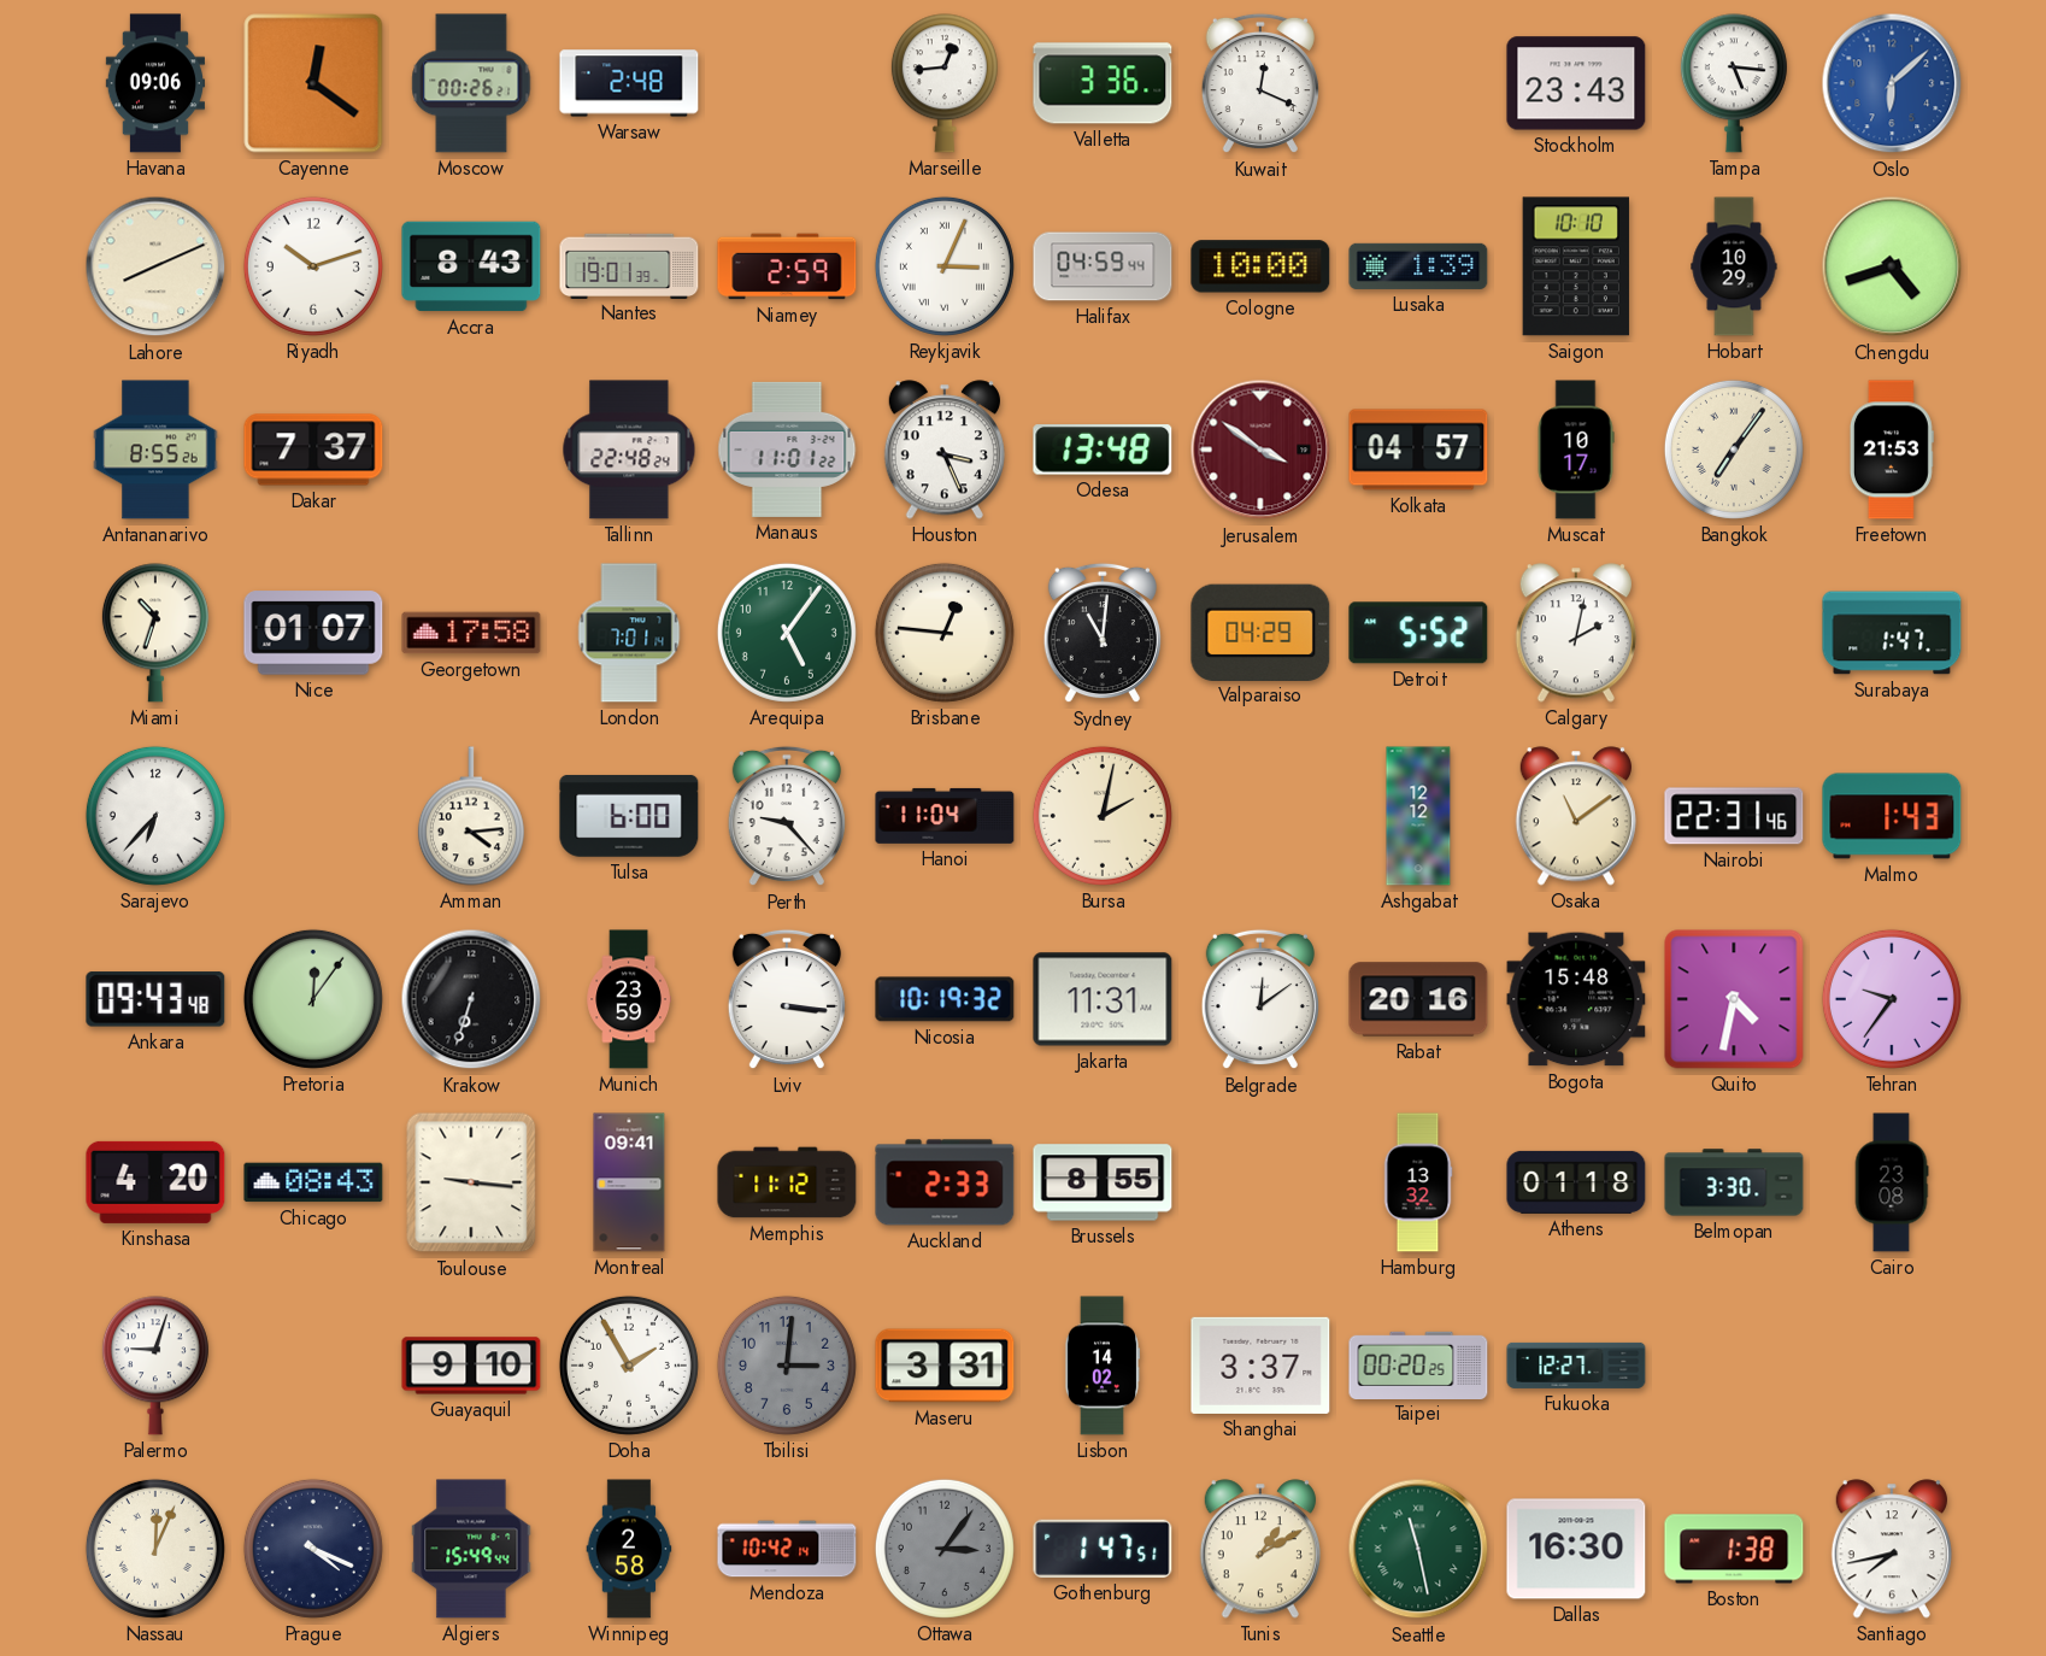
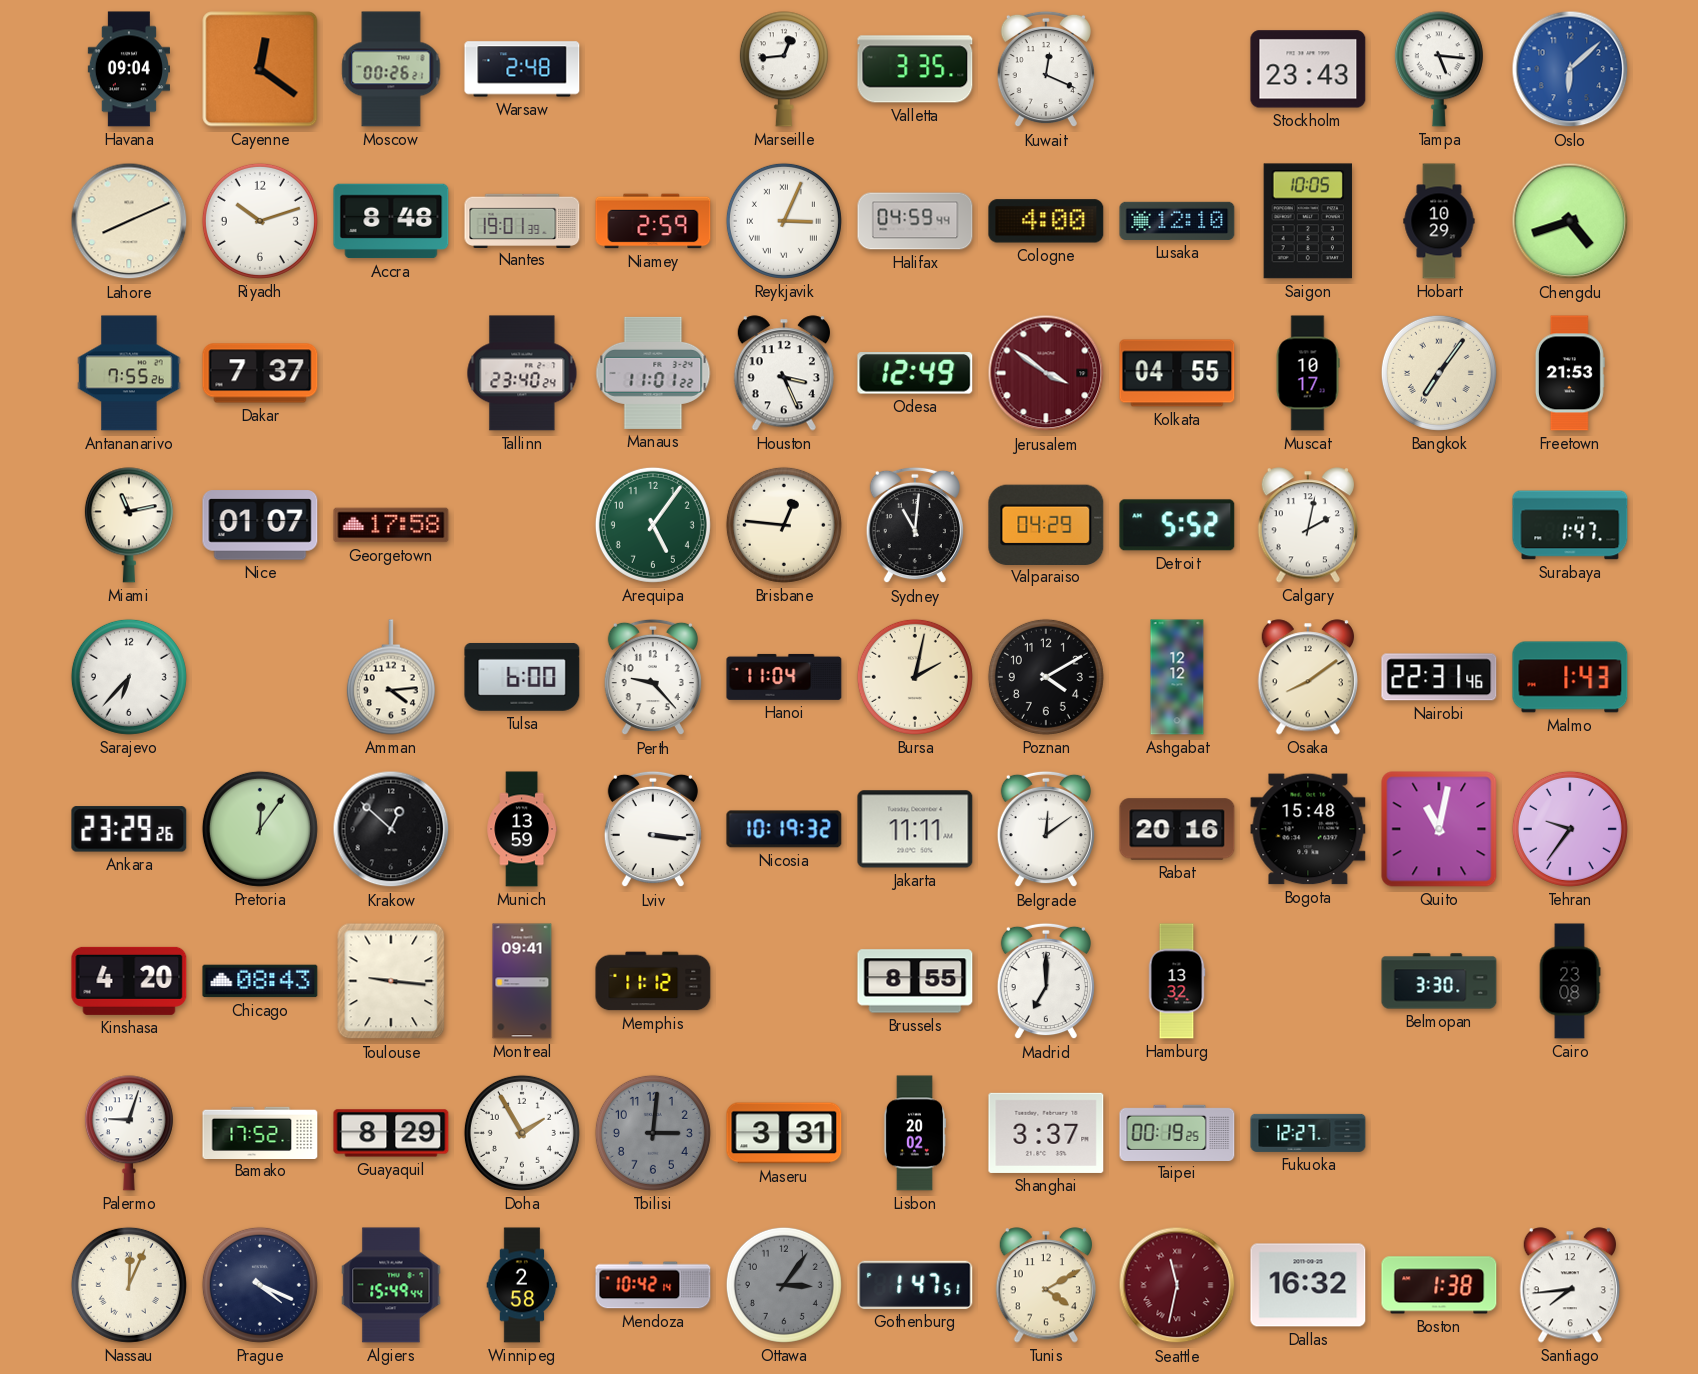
Havana: 09:06 -> 09:04 (128, 69)
Valletta: 3:36 -> 3:35 (915, 69)
Accra: 8:43 -> 8:48 (391, 221)
Cologne: 10:00 -> 4:00 (1046, 221)
Lusaka: 1:39 -> 12:10 (1177, 221)
Saigon: 10:10 -> 10:05 (1307, 221)
Antananarivo: 8:55 -> 7:55 (129, 373)
Tallinn: 22:48 -> 23:40 (522, 373)
Odesa: 13:48 -> 12:49 (915, 373)
Kolkata: 04:57 -> 04:55 (1177, 373)
Miami: 10:33 -> 11:13 (129, 525)
London: 7:01 -> none (629, 633)
Poznan: none -> 4:10 (1046, 677)
Osaka: 11:09 -> 8:09 (1308, 677)
Ankara: 09:43 -> 23:29 (129, 829)
Krakow: 6:33 -> 12:52 (391, 829)
Munich: 23:59 -> 13:59 (521, 829)
Jakarta: 11:31 -> 11:11 (915, 829)
Quito: 4:32 -> 11:02 (1439, 829)
Auckland: 2:33 -> none (945, 1182)
Madrid: none -> 7:00 (1046, 981)
Athens: 01:18 -> none (1576, 1182)
Bamako: none -> 17:52 (260, 1132)
Guayaquil: 9:10 -> 8:29 (391, 1133)
Lisbon: 14:02 -> 20:02 (914, 1133)
Taipei: 00:20 -> 00:19 (1177, 1132)
Tunis: 1:10 -> 4:10 (1046, 1285)
Seattle: 11:28 -> 11:32 (1177, 1285)
Seattle dial: green -> burgundy (1177, 1285)
Dallas: 16:30 -> 16:32 (1308, 1285)
Santiago: 7:43 -> 7:44 (1570, 1285)
